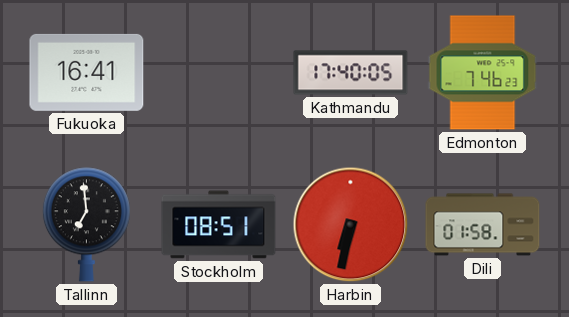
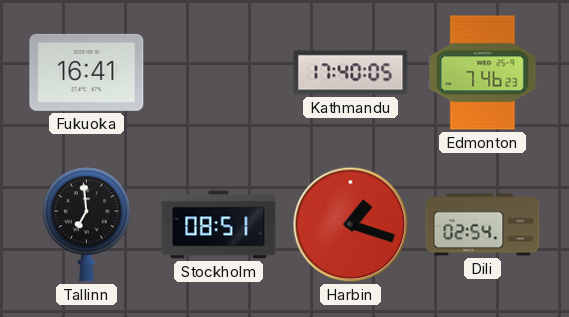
Harbin: 6:32 -> 1:18 (351, 225)
Dili: 01:58 -> 02:54 (483, 225)
